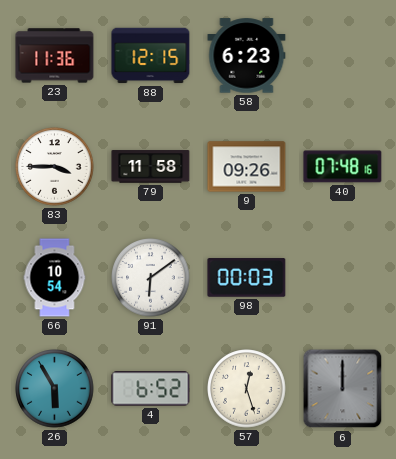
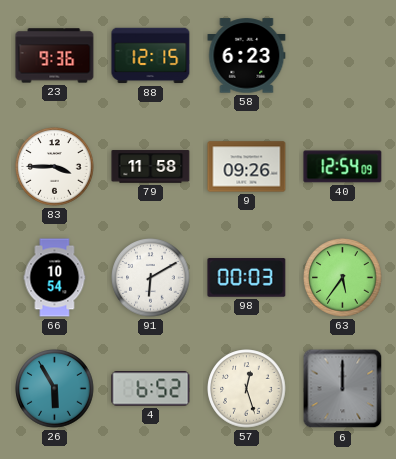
23: 11:36 -> 9:36 (55, 56)
40: 07:48 -> 12:54 (343, 167)
91: 6:09 -> 6:10 (151, 278)
63: none -> 5:36 (343, 278)
